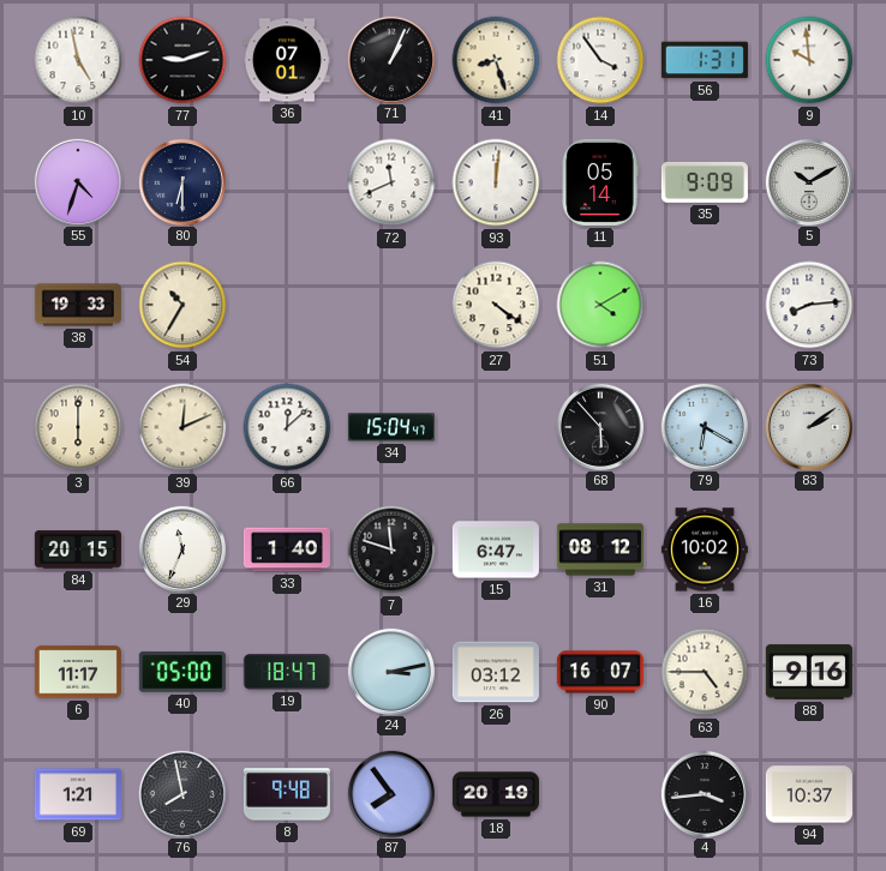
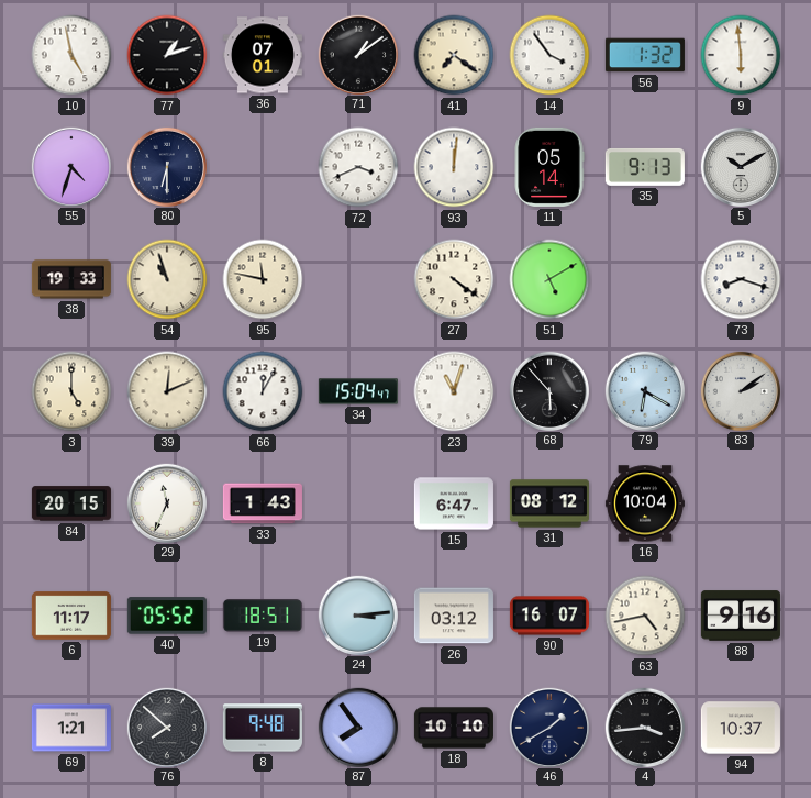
77: 9:12 -> 1:12 (167, 55)
71: 1:04 -> 1:09 (357, 54)
41: 8:27 -> 7:21 (454, 55)
56: 1:31 -> 1:32 (645, 55)
9: 9:59 -> 5:59 (741, 55)
72: 11:41 -> 3:41 (358, 167)
35: 9:09 -> 9:13 (645, 167)
54: 10:35 -> 10:57 (167, 279)
95: none -> 11:47 (263, 279)
51: 4:10 -> 5:10 (549, 279)
73: 8:14 -> 8:18 (741, 279)
3: 6:00 -> 5:00 (71, 391)
66: 12:08 -> 12:05 (263, 391)
23: none -> 11:03 (454, 391)
33: 1:40 -> 1:43 (263, 503)
7: 11:48 -> none (391, 549)
16: 10:02 -> 10:04 (645, 503)
40: 05:00 -> 05:52 (167, 616)
19: 18:47 -> 18:51 (263, 616)
24: 3:13 -> 3:14 (357, 614)
63: 4:45 -> 4:43 (645, 616)
76: 7:58 -> 7:52 (166, 727)
18: 20:19 -> 10:10 (454, 728)
46: none -> 1:40 (548, 727)
